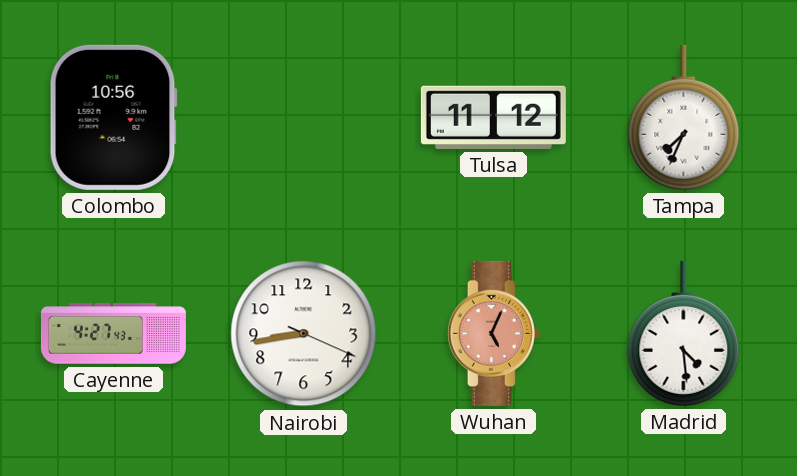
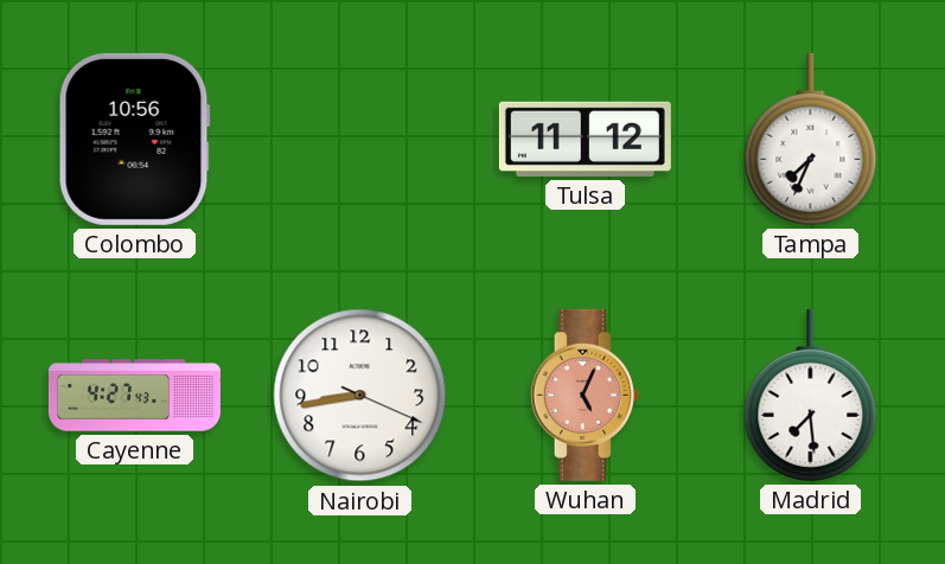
Madrid: 4:29 -> 7:29 (811, 395)
